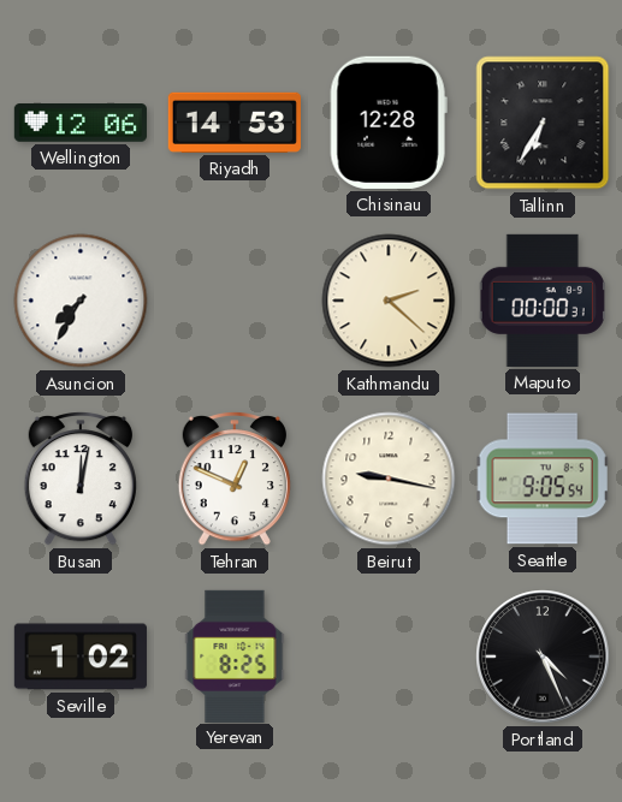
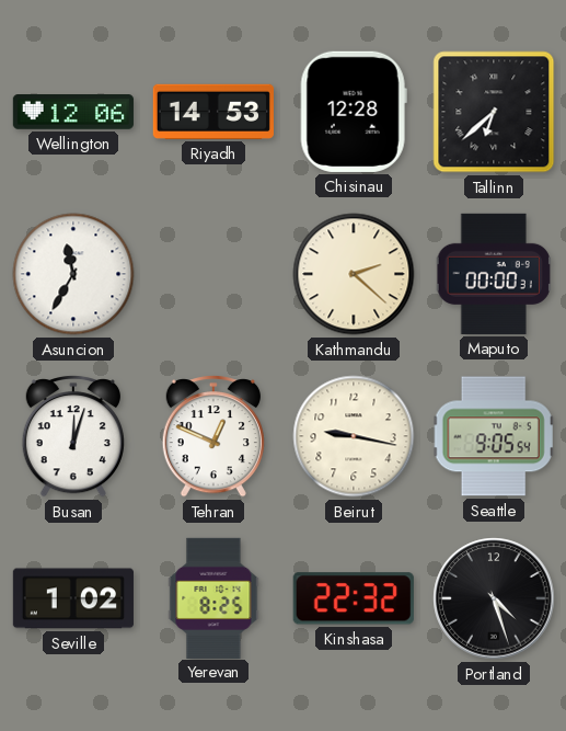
Tallinn: 6:35 -> 6:38 (494, 112)
Asuncion: 7:35 -> 11:35 (73, 274)
Busan: 12:02 -> 12:03 (73, 437)
Kinshasa: none -> 22:32 (354, 598)
Portland: 4:26 -> 4:27 (494, 598)
